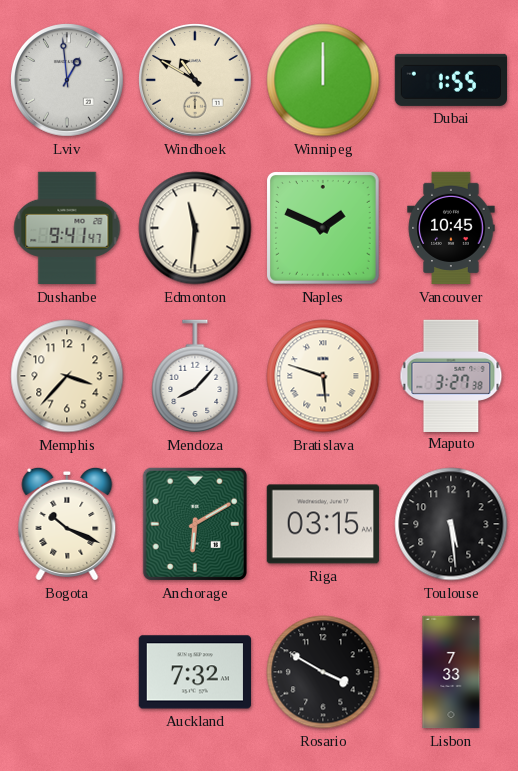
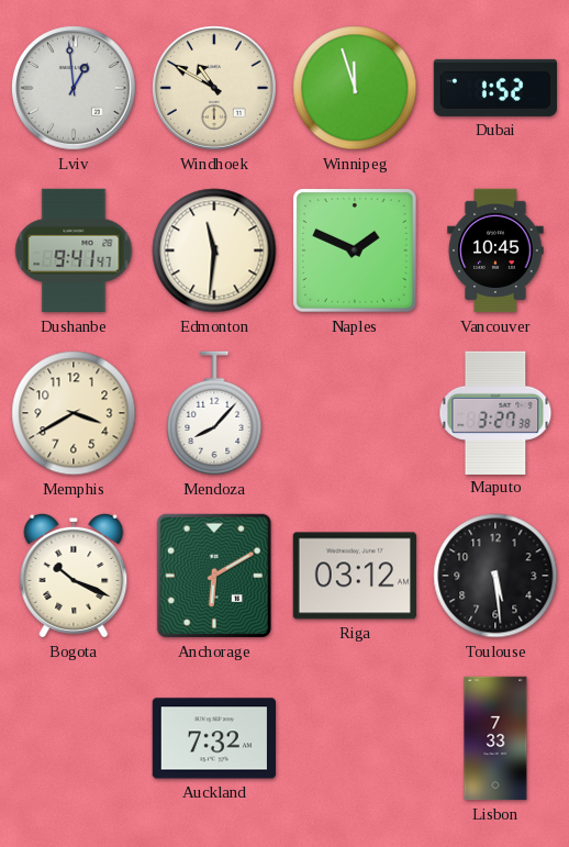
Winnipeg: 12:00 -> 11:57 (355, 88)
Dubai: 1:55 -> 1:52 (494, 88)
Memphis: 3:37 -> 3:40 (74, 413)
Bratislava: 5:48 -> none (323, 376)
Riga: 03:15 -> 03:12 (355, 576)
Rosario: 3:50 -> none (323, 672)
